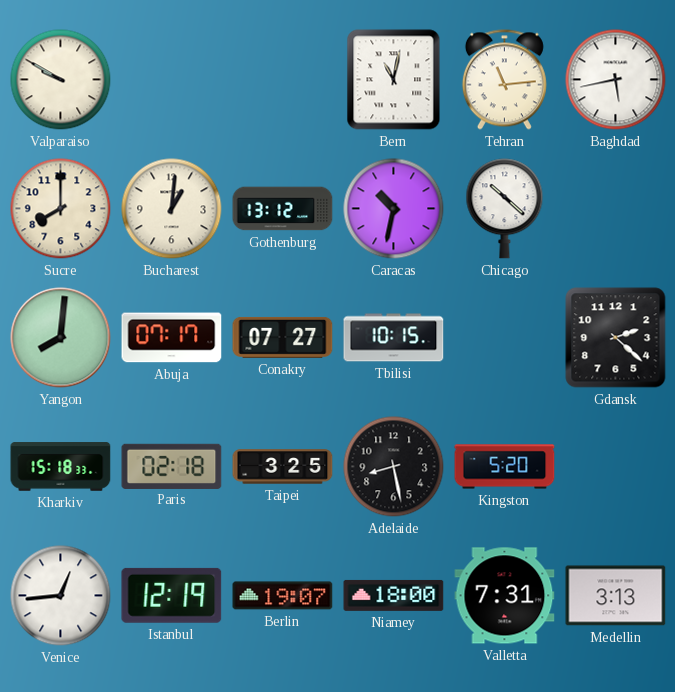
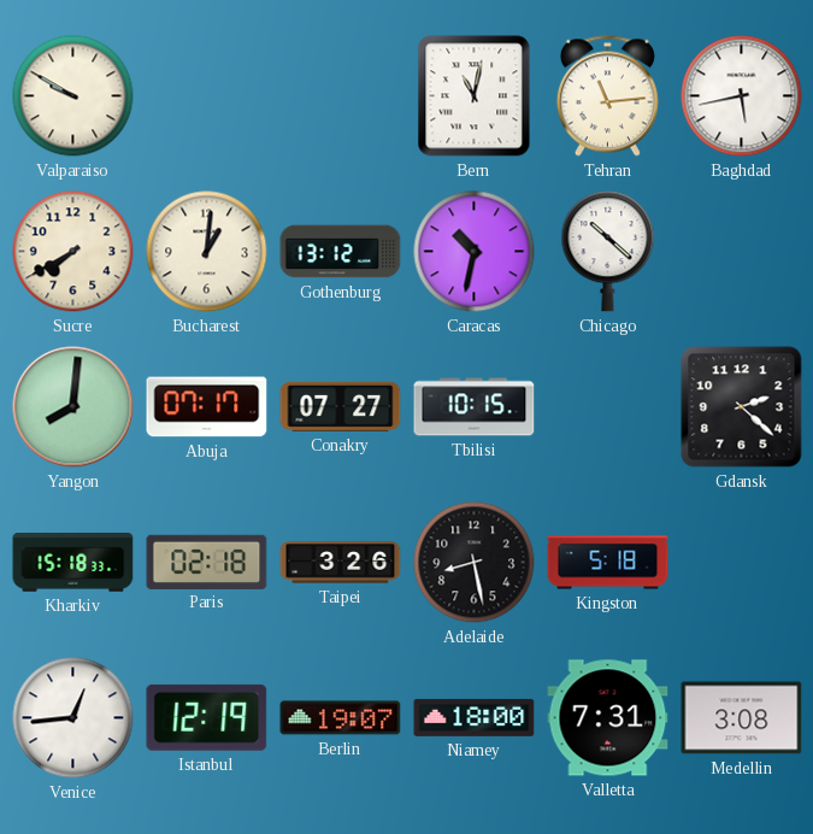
Sucre: 8:00 -> 7:40 (73, 252)
Taipei: 3:25 -> 3:26 (341, 563)
Kingston: 5:20 -> 5:18 (608, 563)
Medellin: 3:13 -> 3:08 (742, 718)
